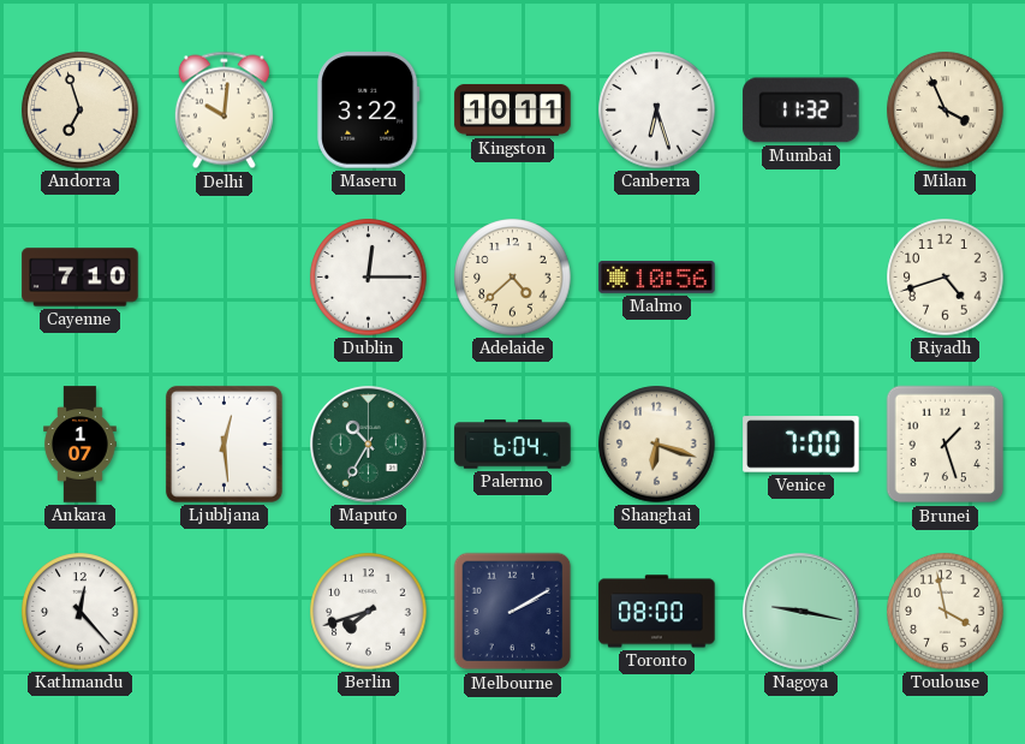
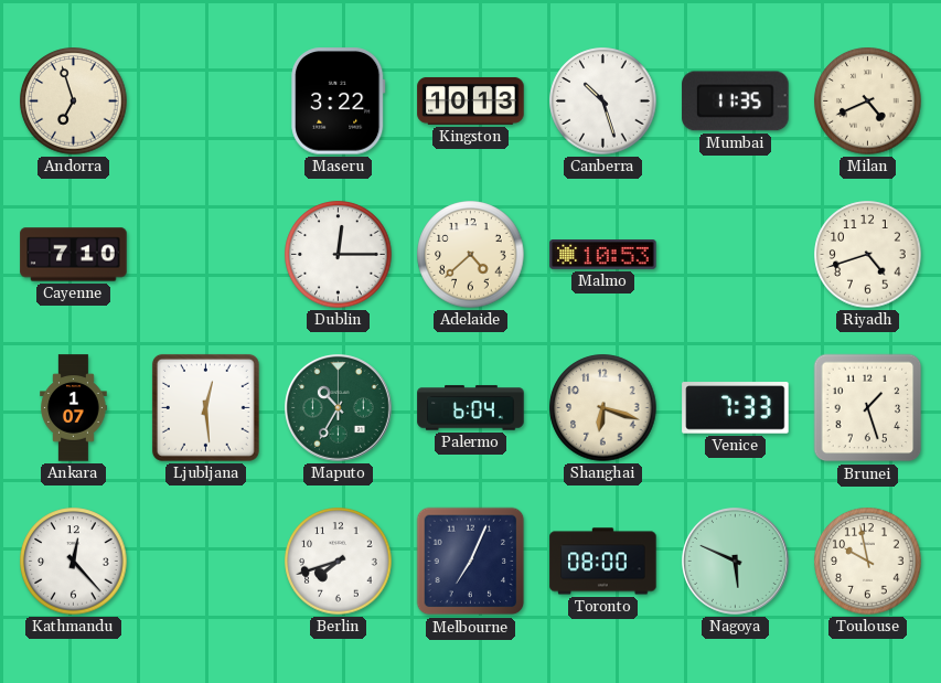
Delhi: 10:01 -> none (224, 111)
Kingston: 10:11 -> 10:13 (471, 100)
Canberra: 6:27 -> 10:27 (603, 102)
Mumbai: 11:32 -> 11:35 (736, 102)
Milan: 3:56 -> 4:41 (868, 102)
Malmo: 10:56 -> 10:53 (603, 255)
Venice: 7:00 -> 7:33 (736, 408)
Melbourne: 2:10 -> 7:04 (471, 562)
Nagoya: 9:17 -> 5:49 (736, 562)
Toulouse: 3:58 -> 9:58 (868, 562)
